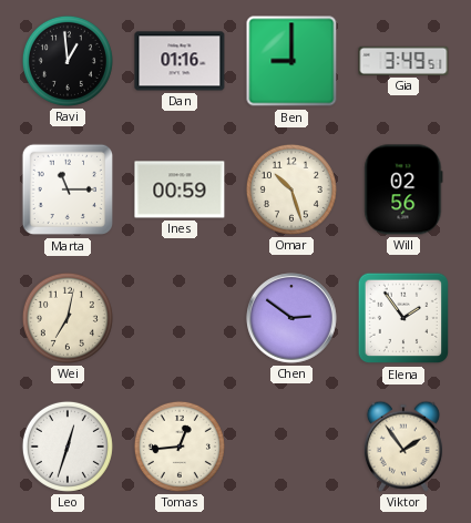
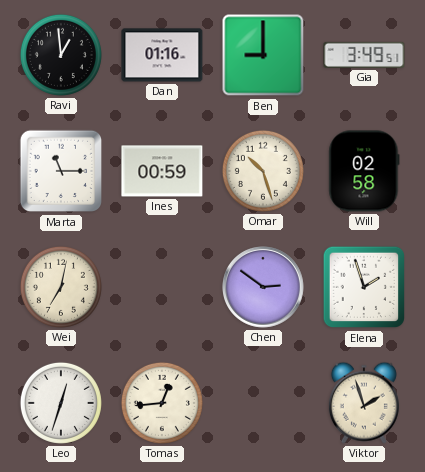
Will: 02:56 -> 02:58 (364, 171)
Elena: 1:54 -> 1:57 (364, 287)
Viktor: 1:54 -> 1:57 (364, 403)
